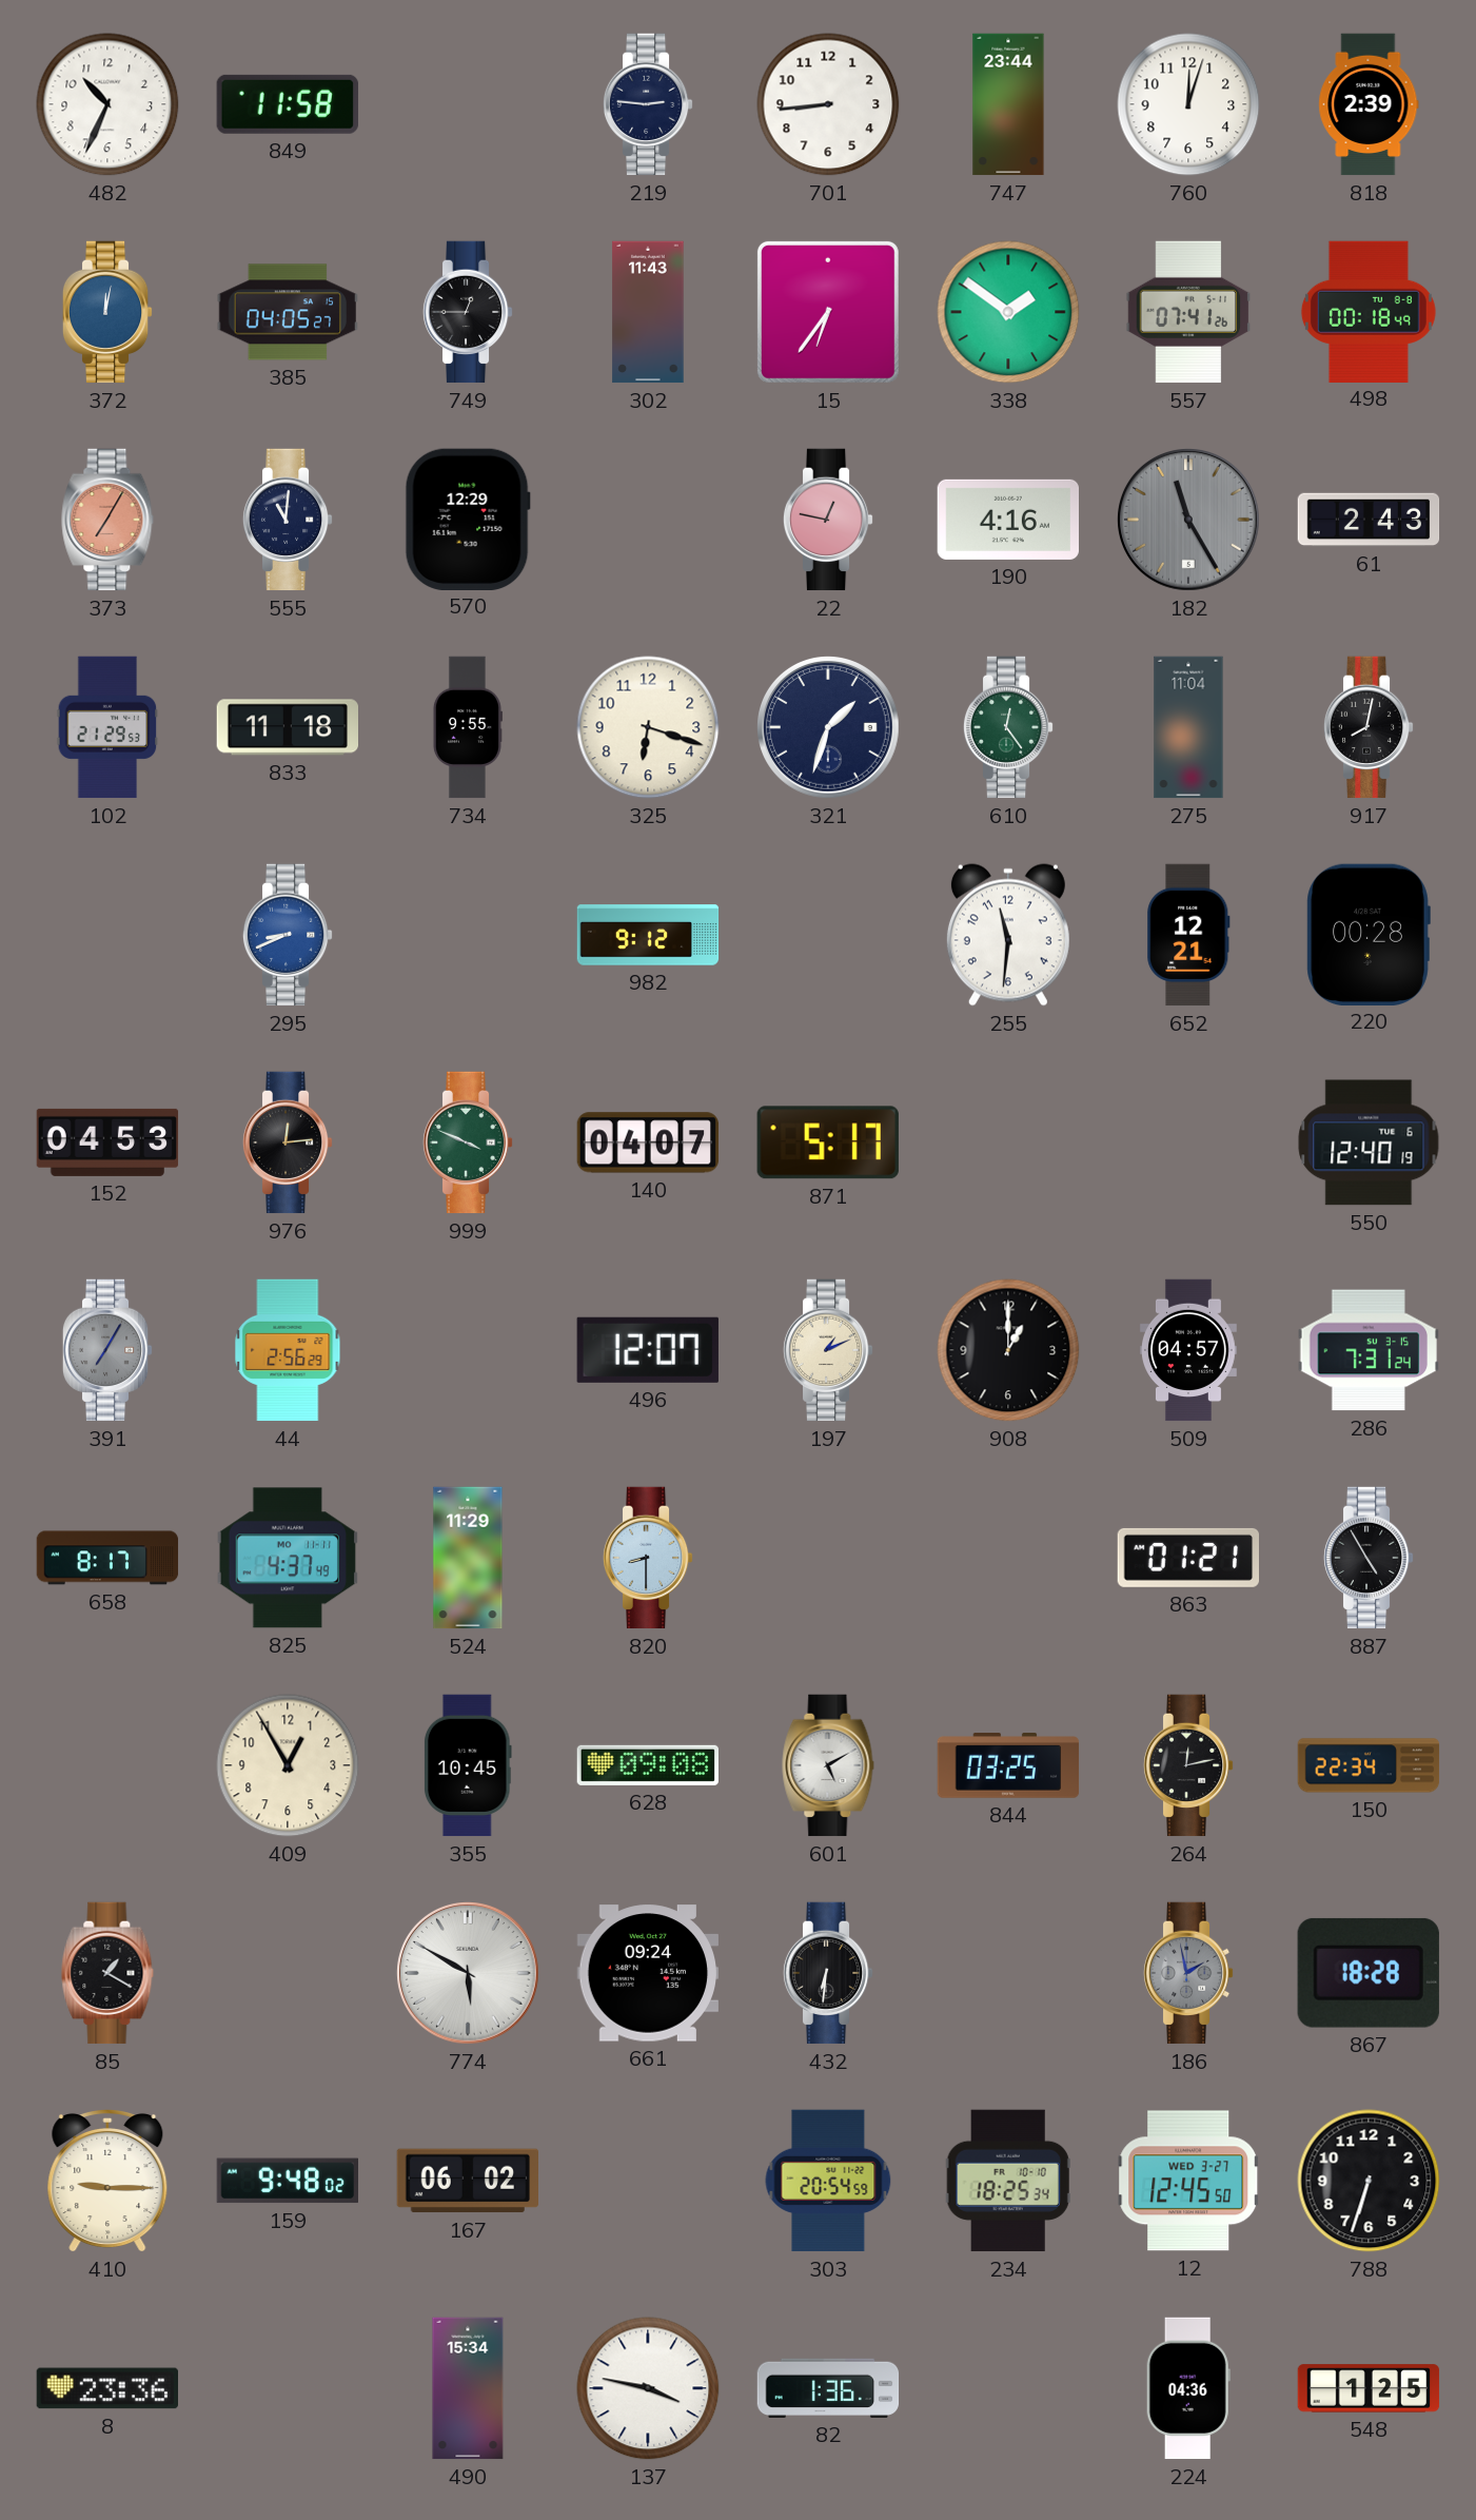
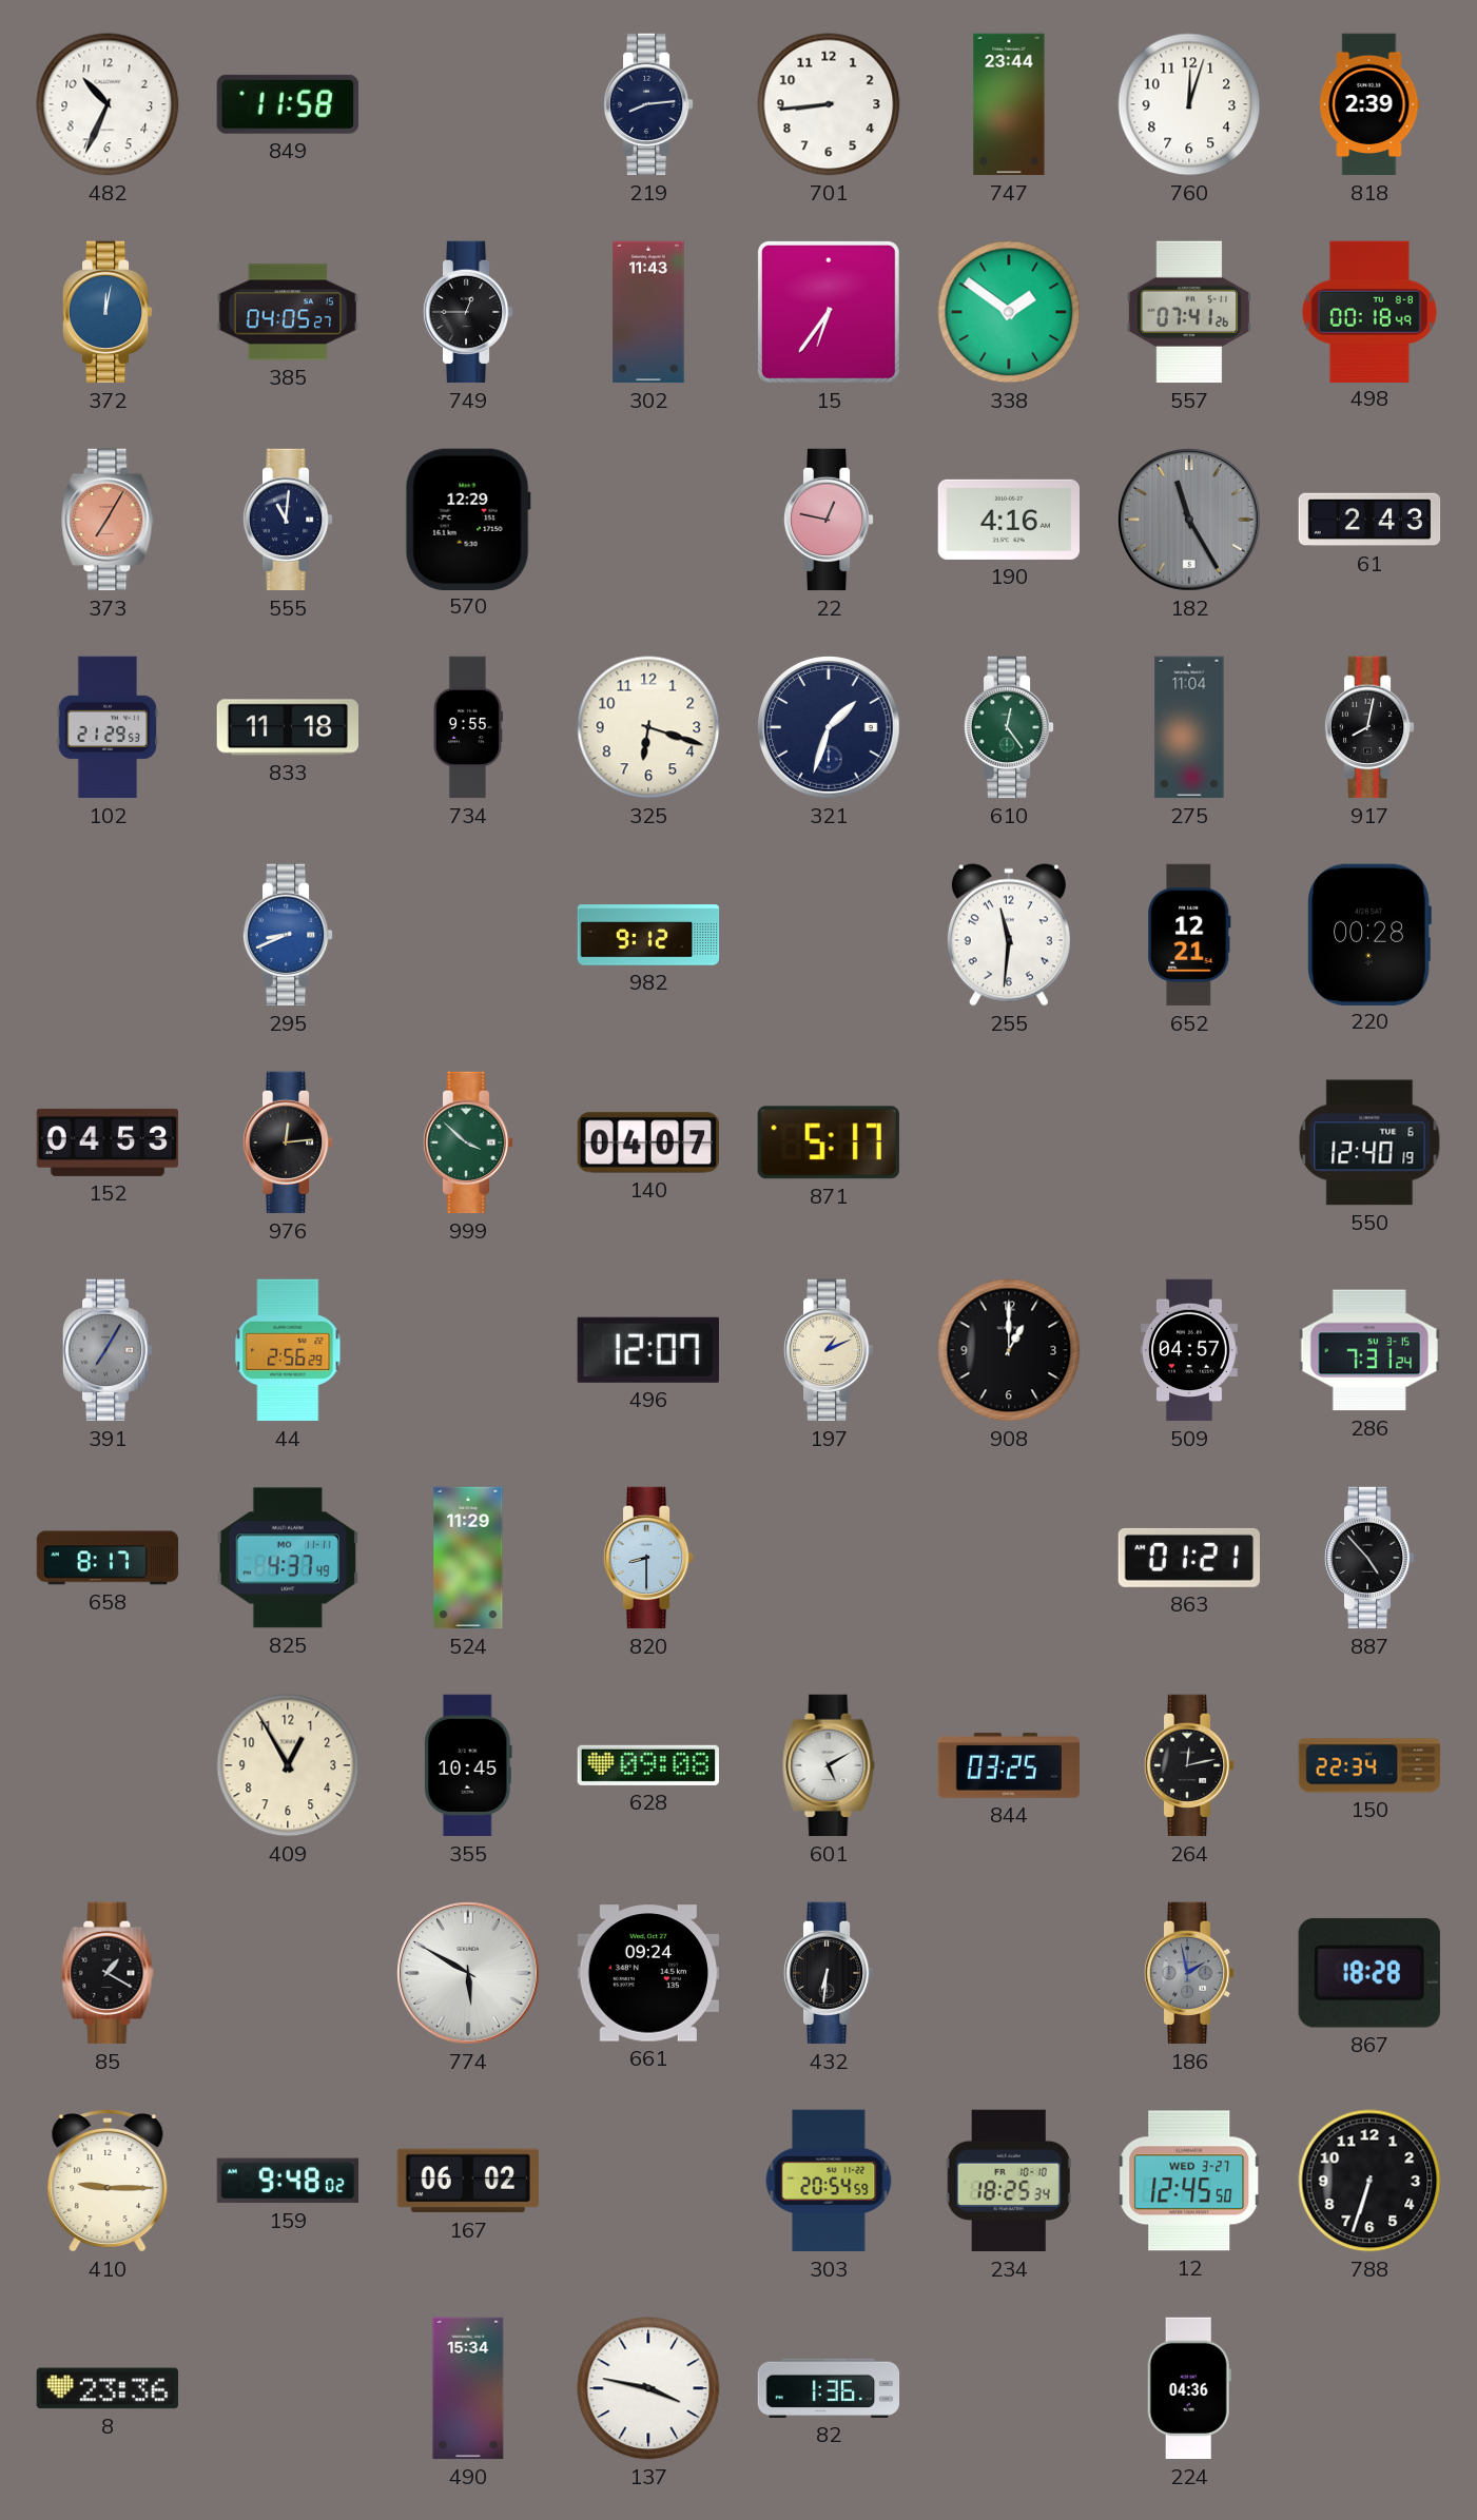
219: 2:46 -> 8:14 (648, 104)
999: 3:49 -> 3:52 (468, 1142)
887: 4:55 -> 4:53 (1369, 1558)
548: 1:25 -> none (1369, 2388)
